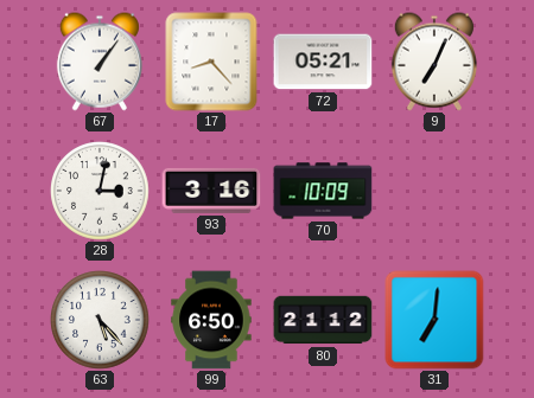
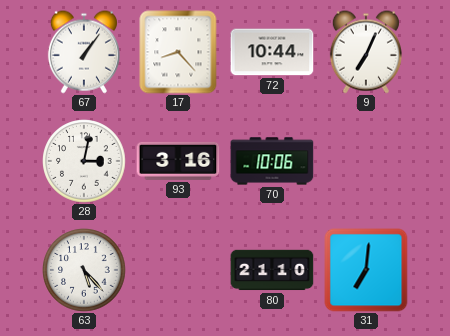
72: 05:21 -> 10:44 (272, 52)
70: 10:09 -> 10:06 (272, 161)
99: 6:50 -> none (211, 320)
80: 21:12 -> 21:10 (272, 270)
